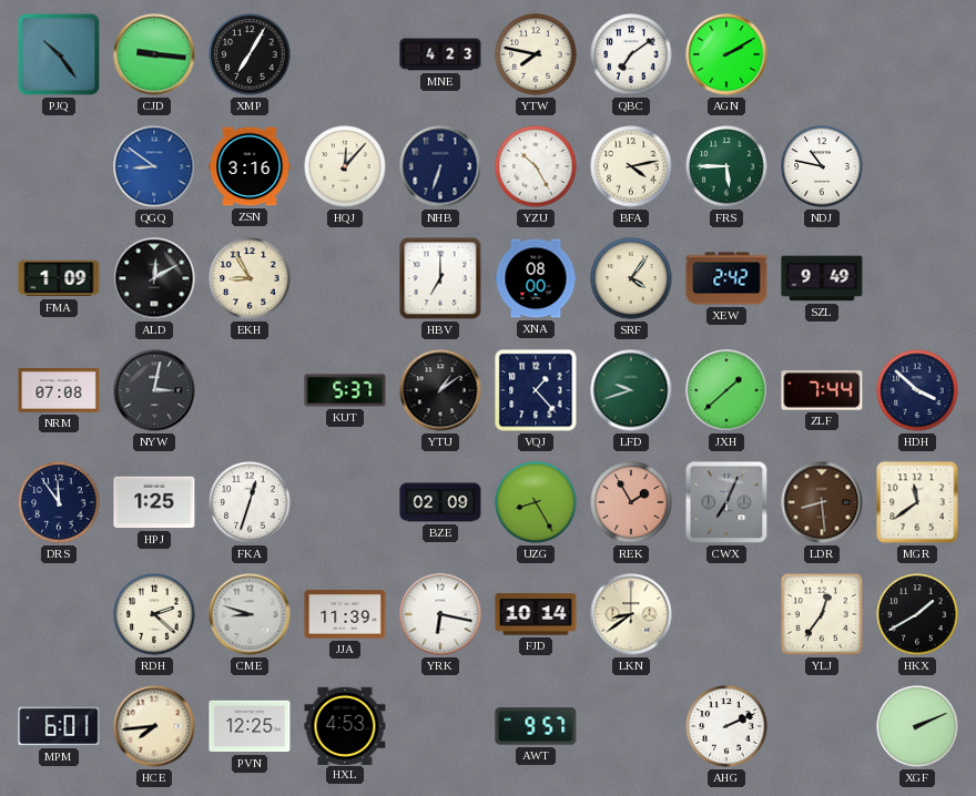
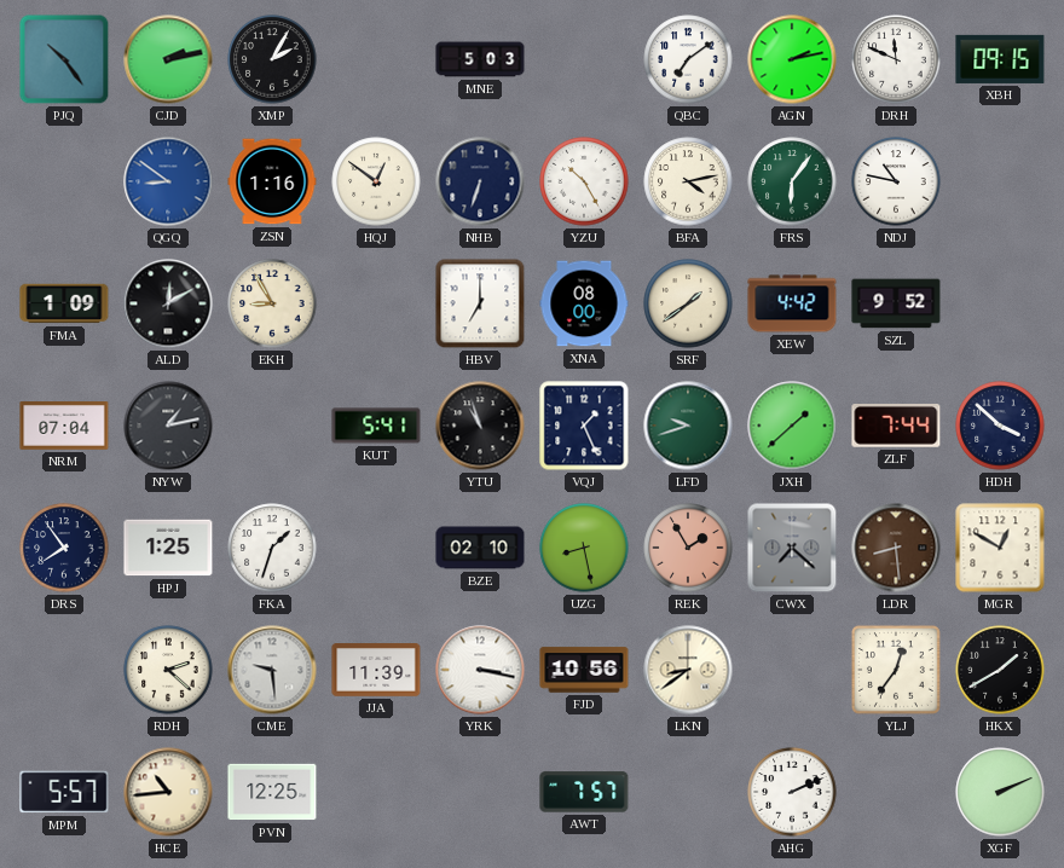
CJD: 9:16 -> 2:13 (168, 59)
XMP: 7:05 -> 2:05 (272, 59)
MNE: 4:23 -> 5:03 (480, 59)
YTW: 7:47 -> none (536, 54)
AGN: 2:10 -> 2:13 (792, 59)
DRH: none -> 11:49 (896, 59)
XBH: none -> 09:15 (1000, 59)
ZSN: 3:16 -> 1:16 (272, 181)
HQJ: 12:07 -> 12:51 (376, 181)
FRS: 5:45 -> 6:06 (792, 181)
SRF: 4:06 -> 1:39 (688, 303)
XEW: 2:42 -> 4:42 (792, 303)
SZL: 9:49 -> 9:52 (896, 303)
NRM: 07:08 -> 07:04 (64, 427)
NYW: 3:02 -> 1:13 (168, 426)
KUT: 5:37 -> 5:41 (376, 426)
YTU: 1:09 -> 10:57 (480, 426)
VQJ: 1:23 -> 1:26 (584, 426)
DRS: 11:54 -> 7:54 (64, 548)
FKA: 12:33 -> 1:33 (272, 548)
BZE: 02:09 -> 02:10 (480, 548)
UZG: 8:25 -> 8:28 (584, 548)
CWX: 7:04 -> 7:22 (792, 548)
MGR: 11:39 -> 12:50 (1000, 548)
CME: 8:48 -> 9:29 (272, 670)
YRK: 6:17 -> 3:17 (480, 670)
FJD: 10:14 -> 10:56 (584, 670)
MPM: 6:01 -> 5:57 (64, 792)
HCE: 7:44 -> 10:44 (168, 792)
HXL: 4:53 -> none (345, 725)
AWT: 9:57 -> 7:57 (584, 792)
